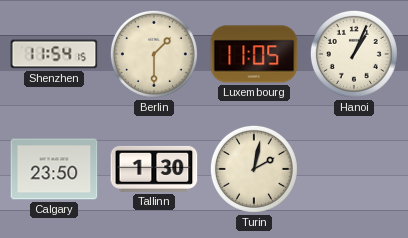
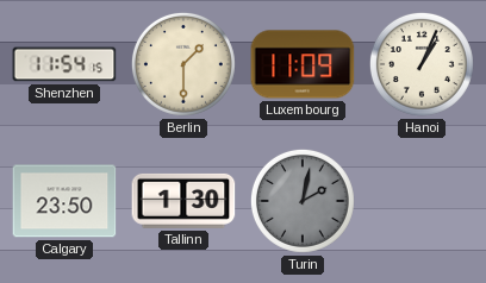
Luxembourg: 11:05 -> 11:09 (303, 64)
Turin dial: cream -> grey (303, 201)
